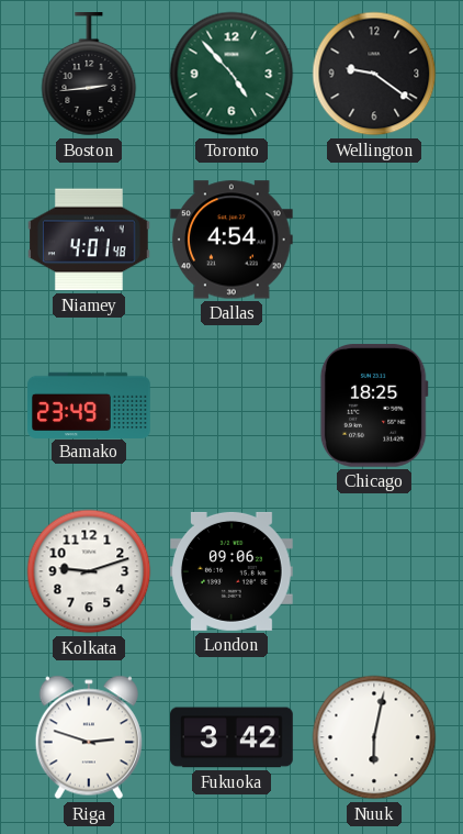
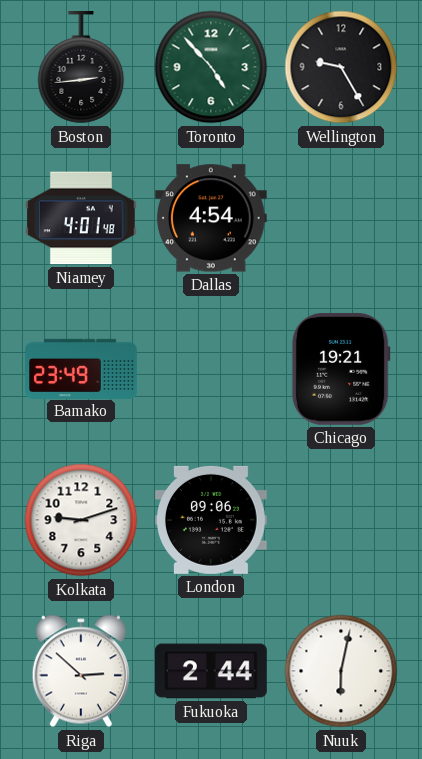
Wellington: 9:21 -> 9:25 (341, 67)
Chicago: 18:25 -> 19:21 (341, 369)
Riga: 2:48 -> 2:52 (81, 671)
Fukuoka: 3:42 -> 2:44 (212, 671)
